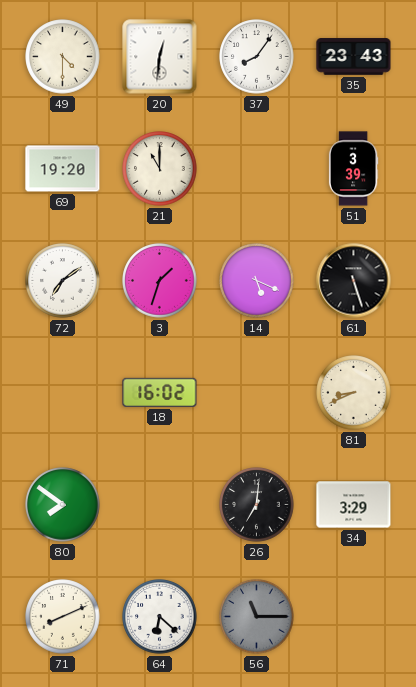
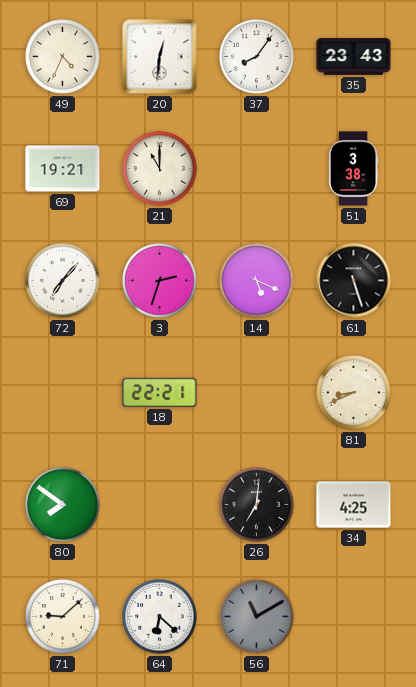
49: 4:30 -> 4:34 (63, 57)
69: 19:20 -> 19:21 (63, 169)
51: 3:39 -> 3:38 (353, 169)
72: 7:09 -> 7:07 (63, 281)
3: 1:33 -> 2:33 (160, 281)
18: 16:02 -> 22:21 (160, 392)
34: 3:29 -> 4:25 (354, 505)
71: 8:11 -> 9:08 (63, 617)
56: 11:15 -> 11:10 (257, 617)
